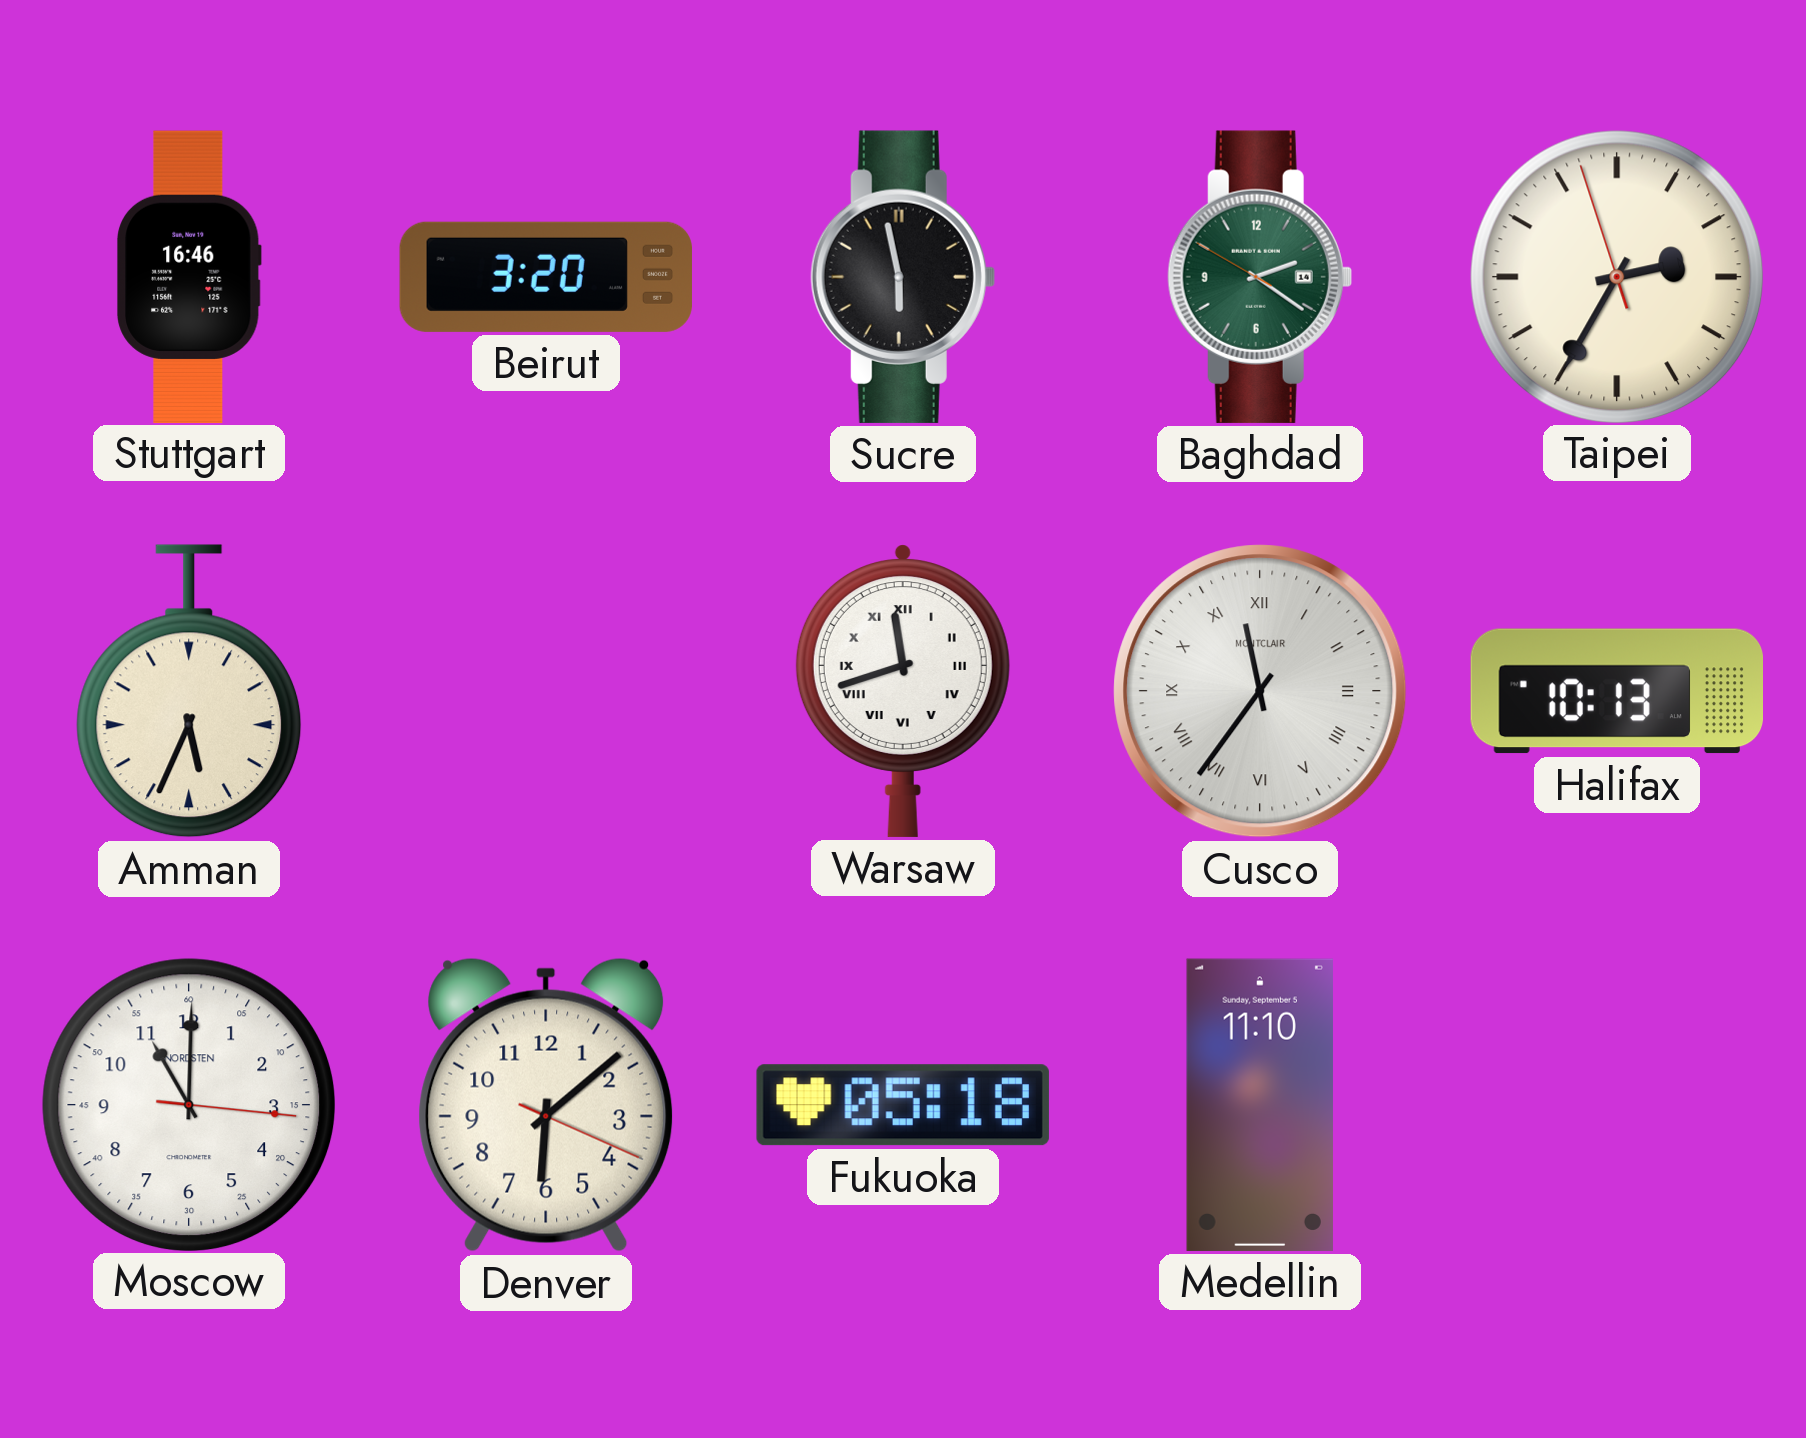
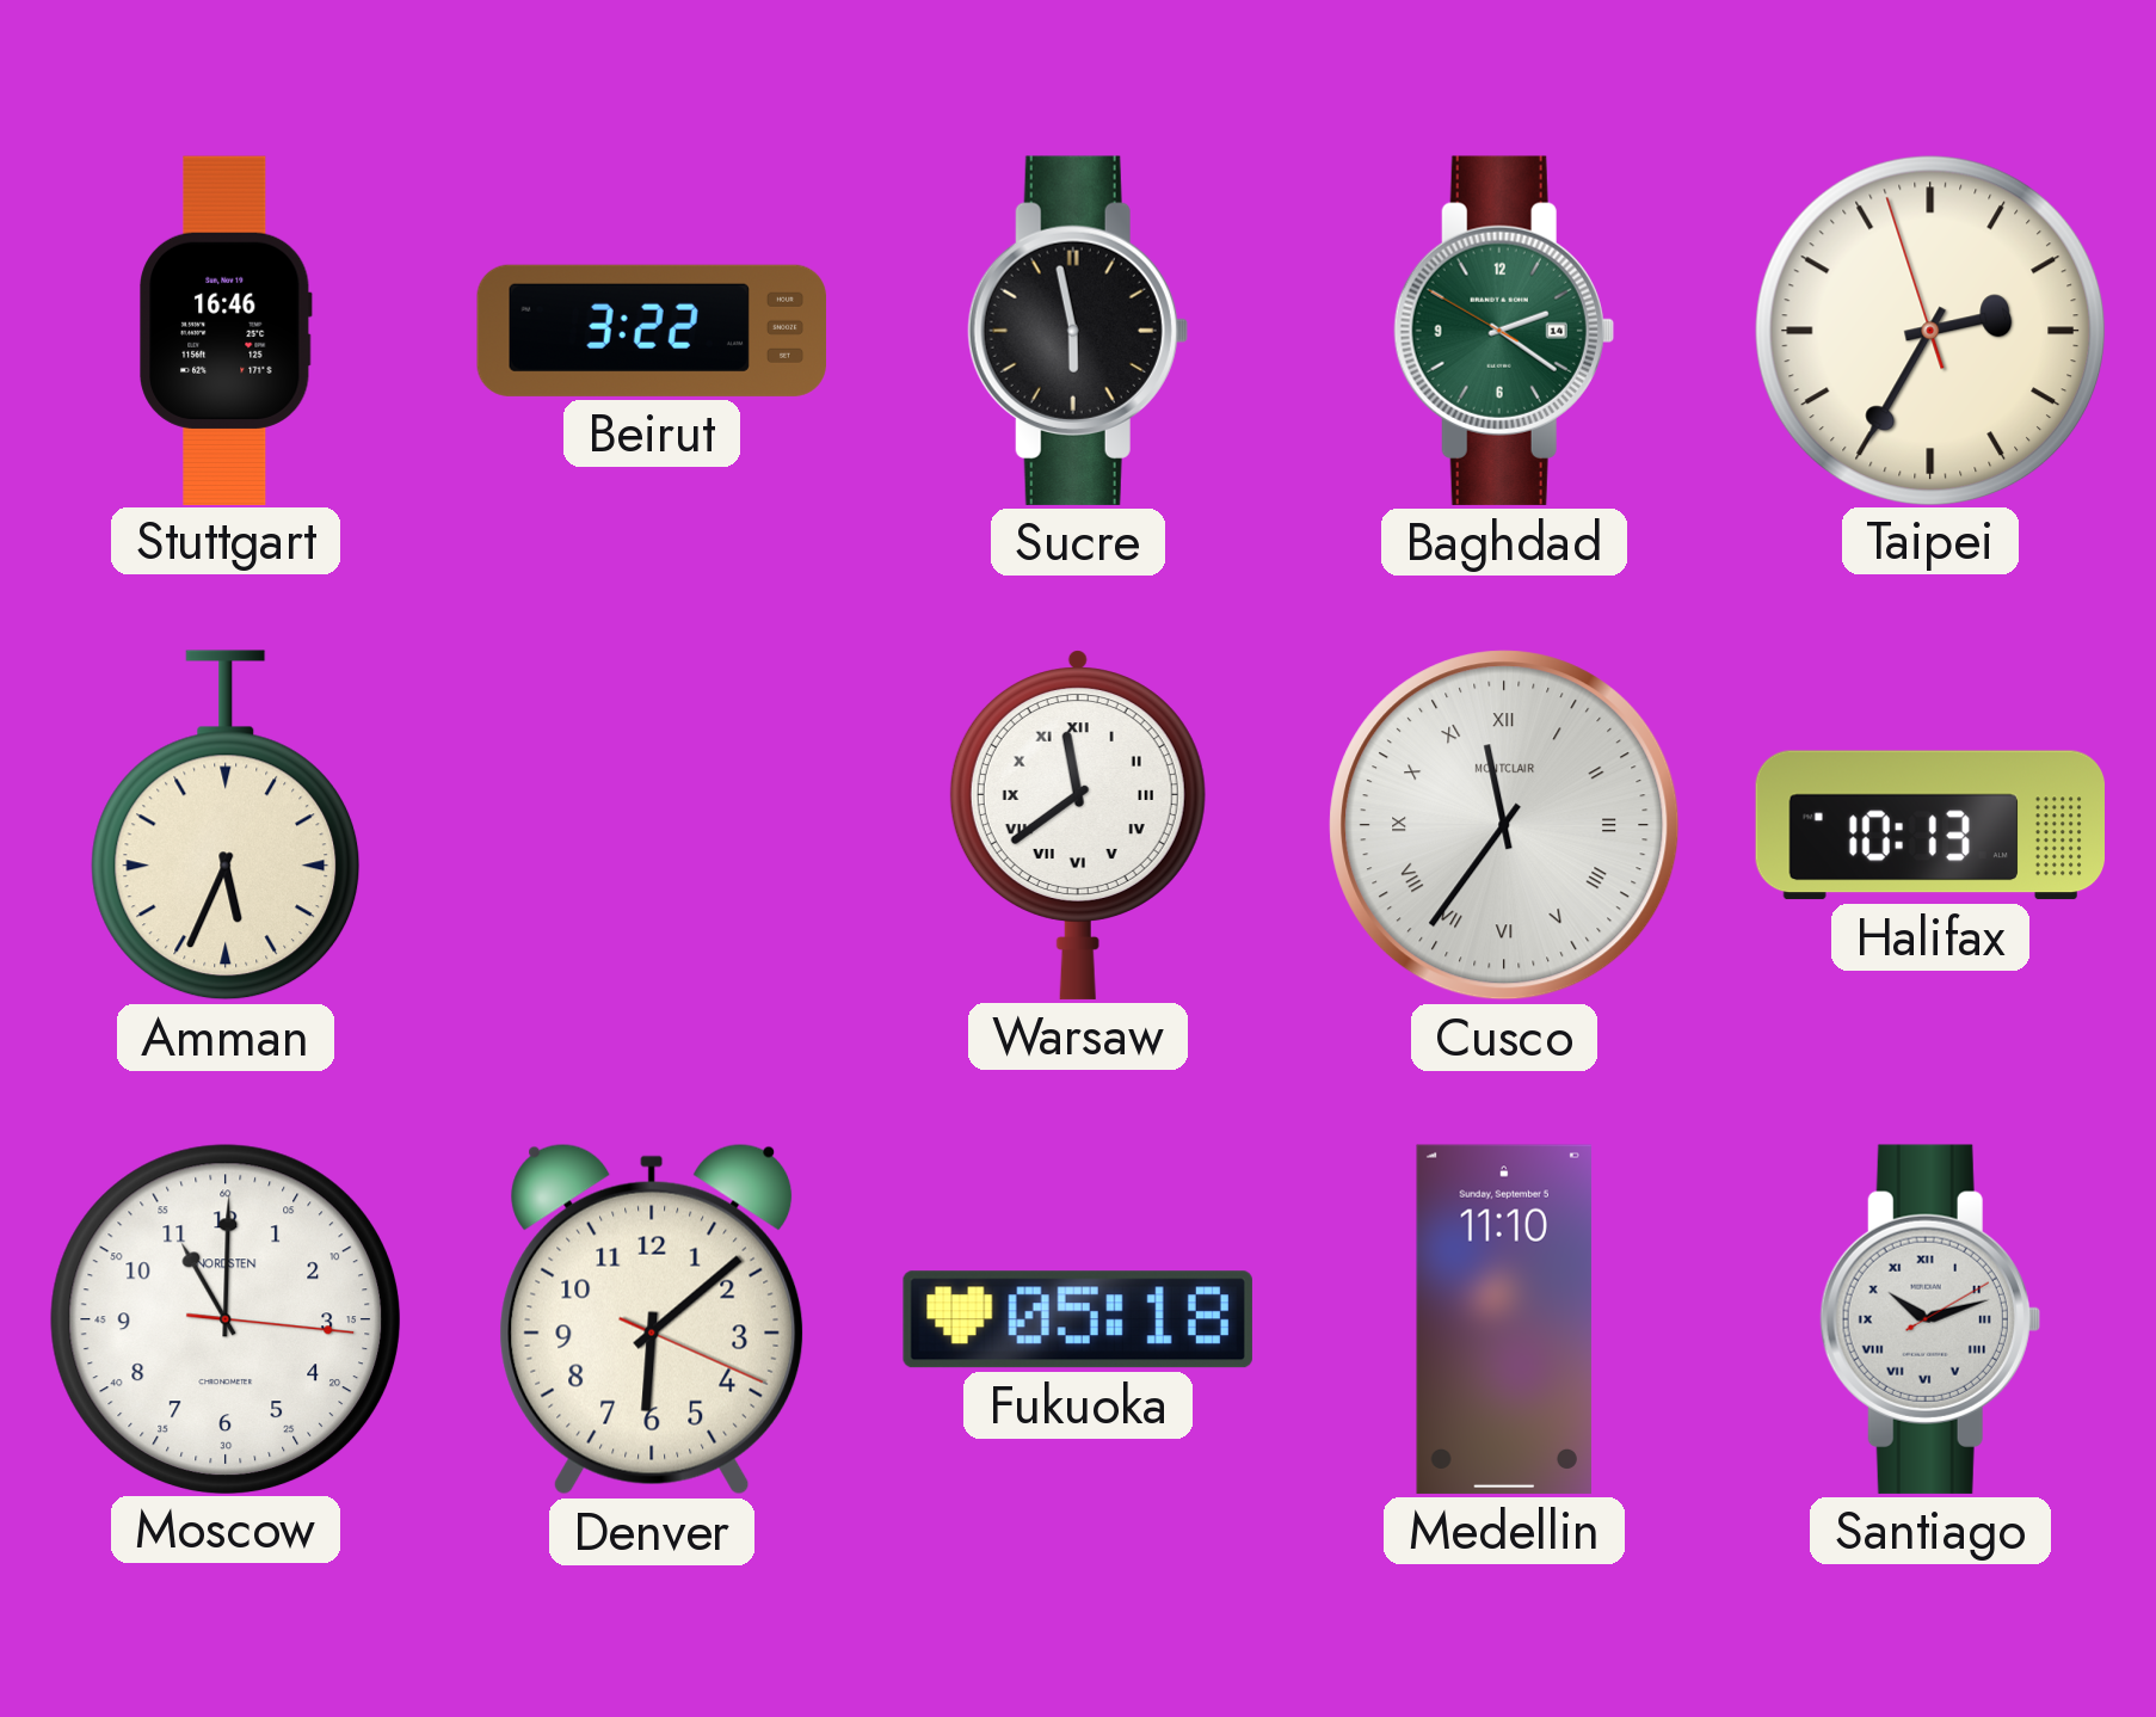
Beirut: 3:20 -> 3:22 (651, 331)
Warsaw: 11:42 -> 11:39 (1078, 825)
Santiago: none -> 10:12 (1930, 1319)
